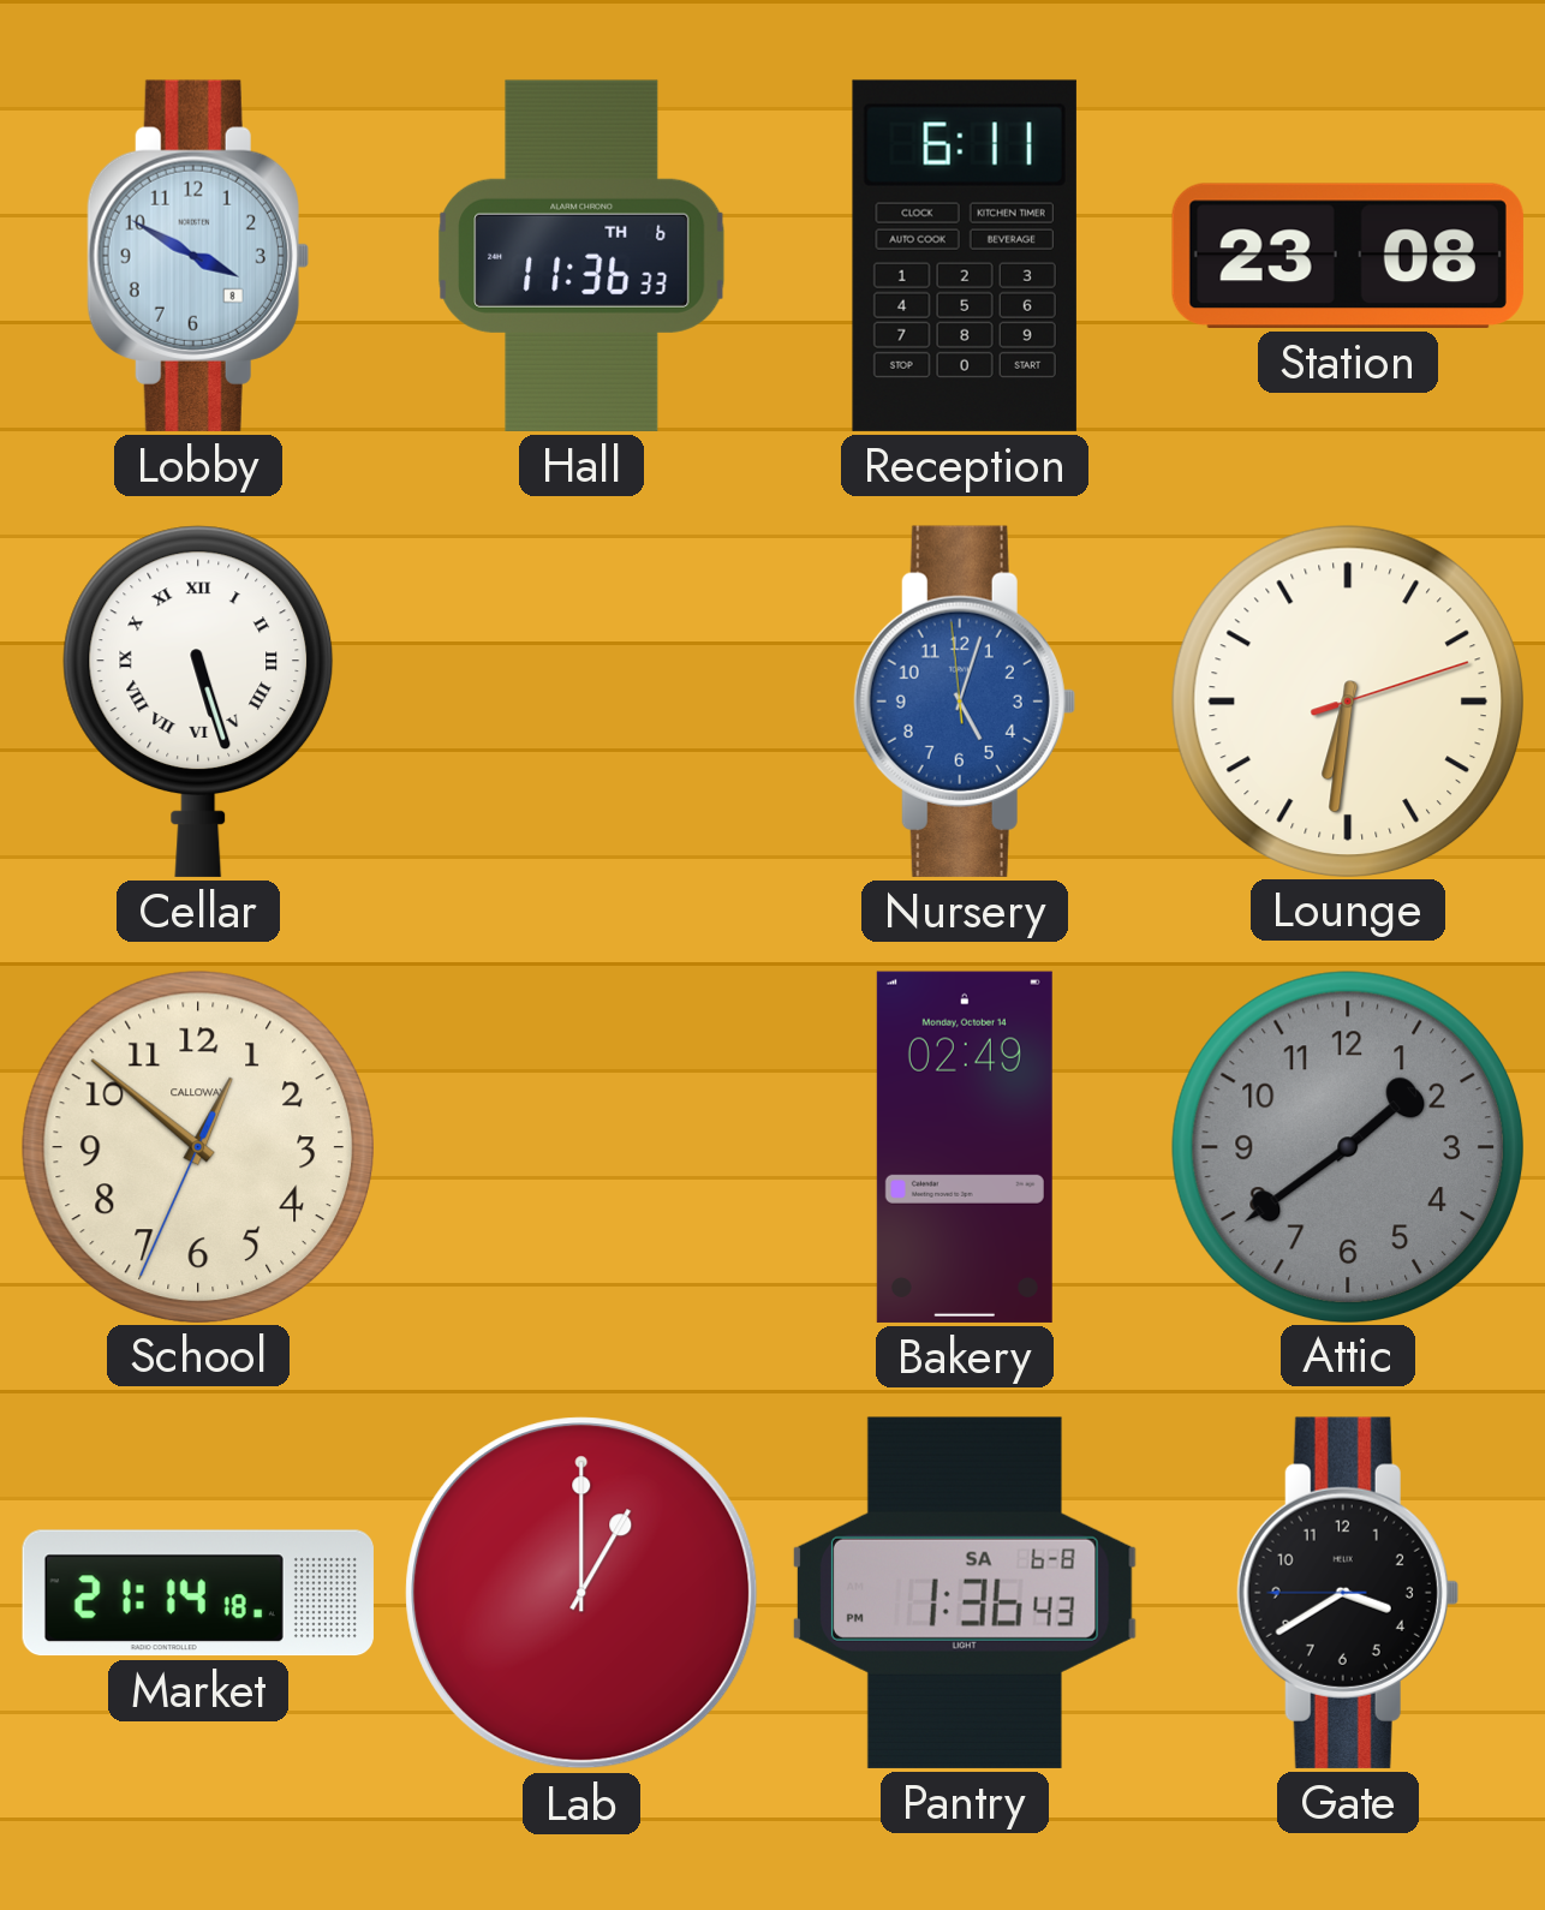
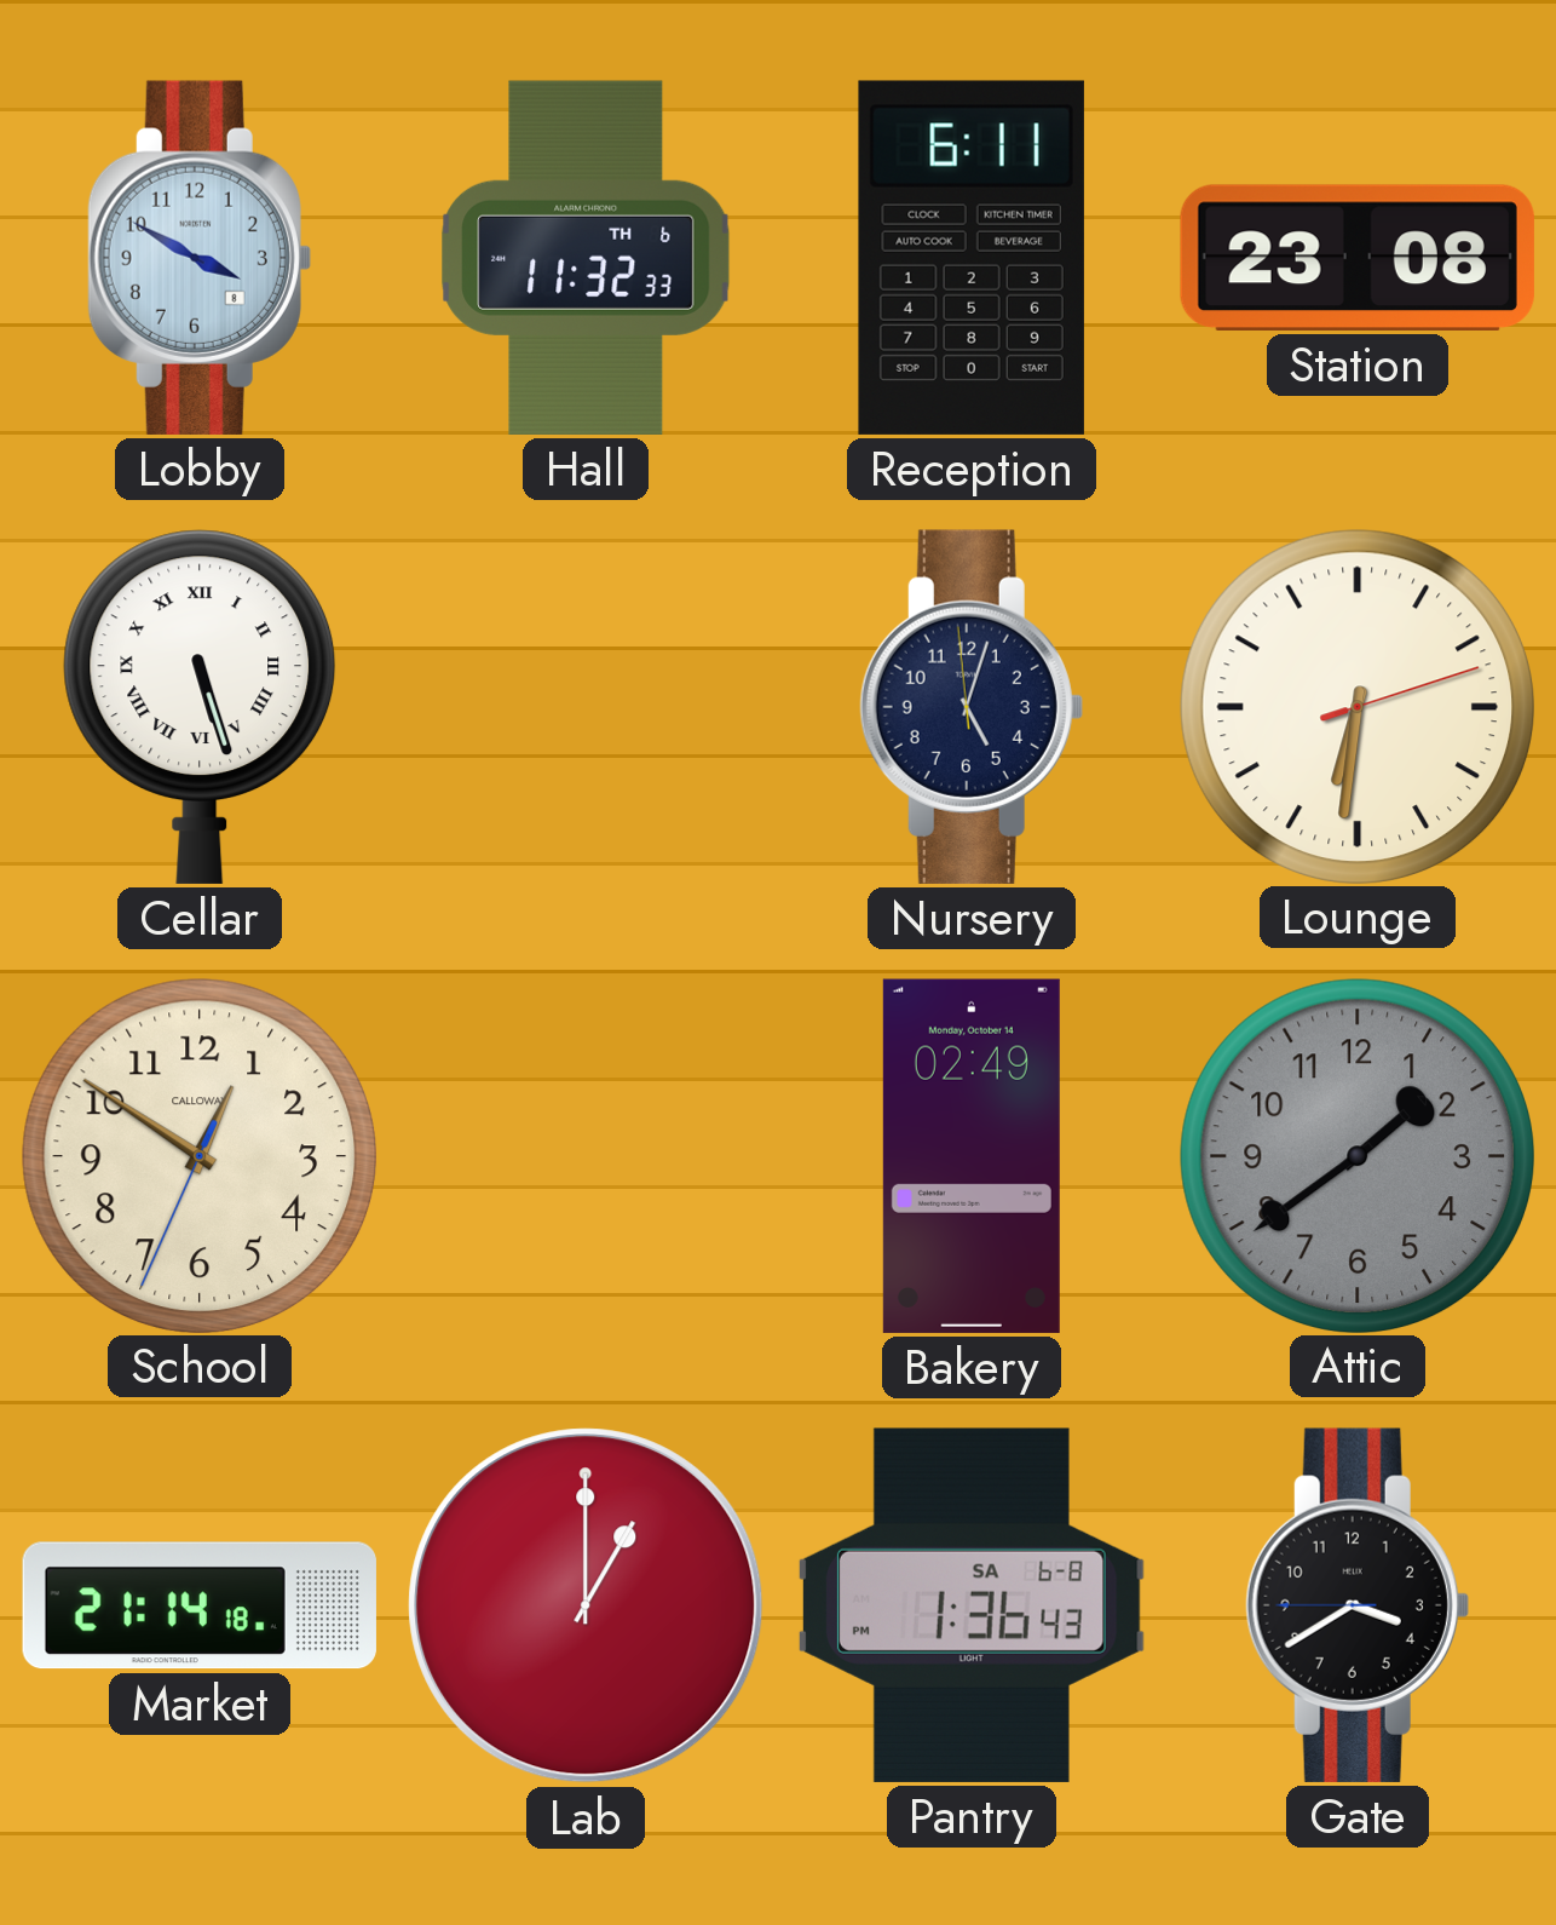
Hall: 11:36 -> 11:32 (586, 258)
Nursery dial: blue -> navy (972, 707)
School: 12:51 -> 12:50 (198, 1155)
